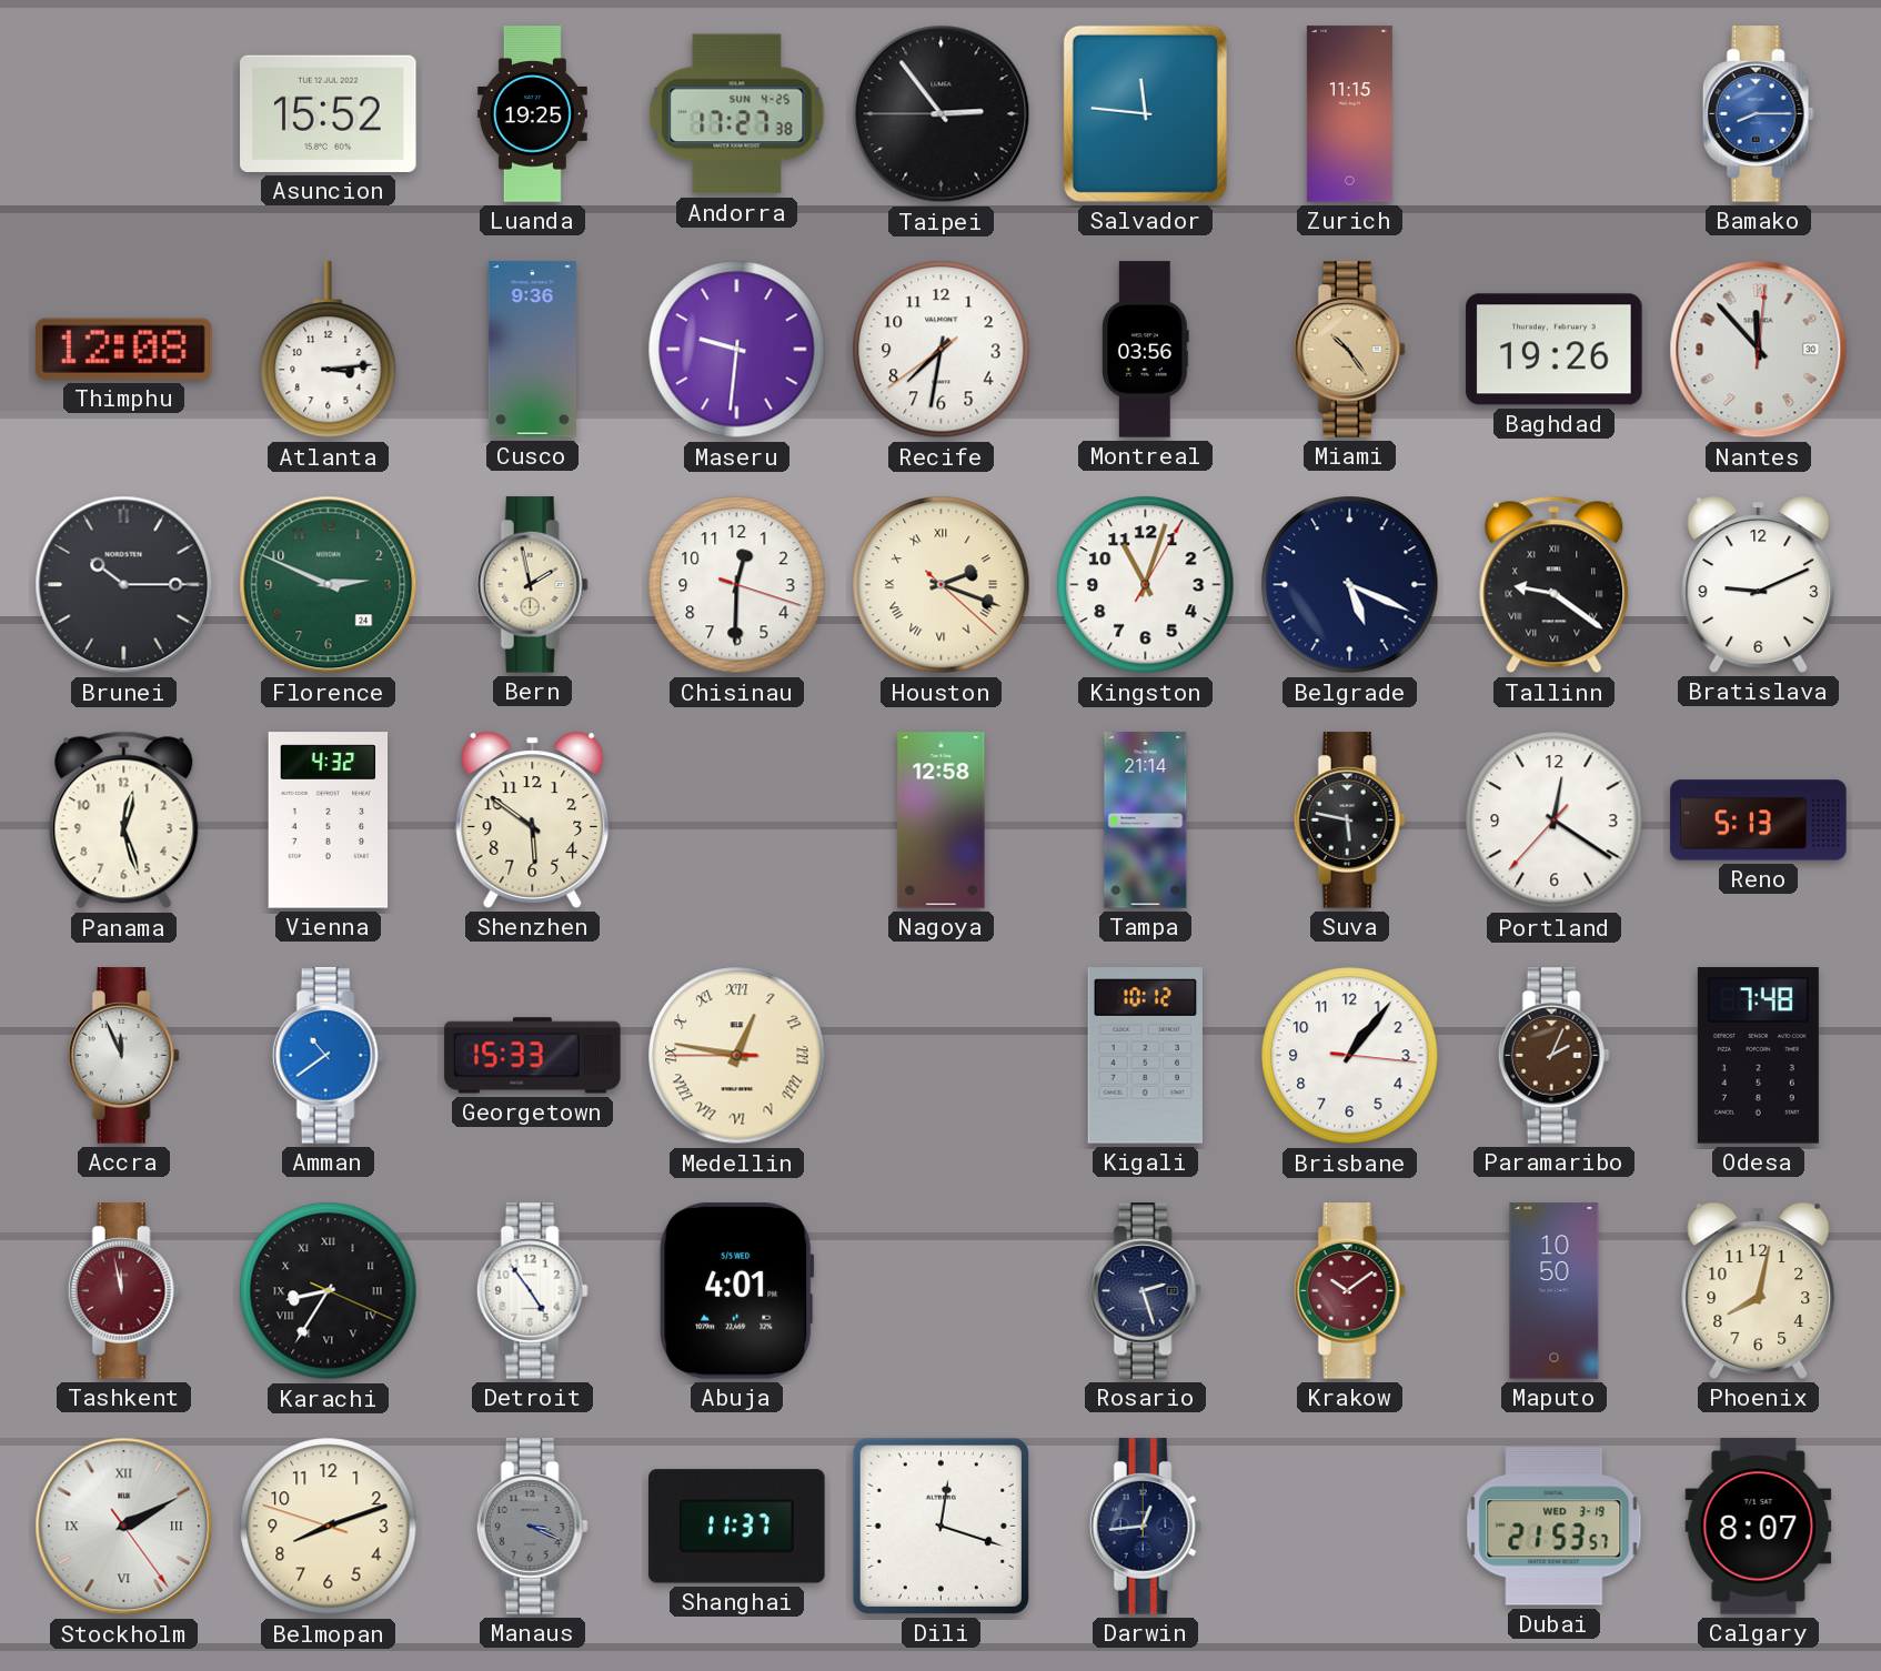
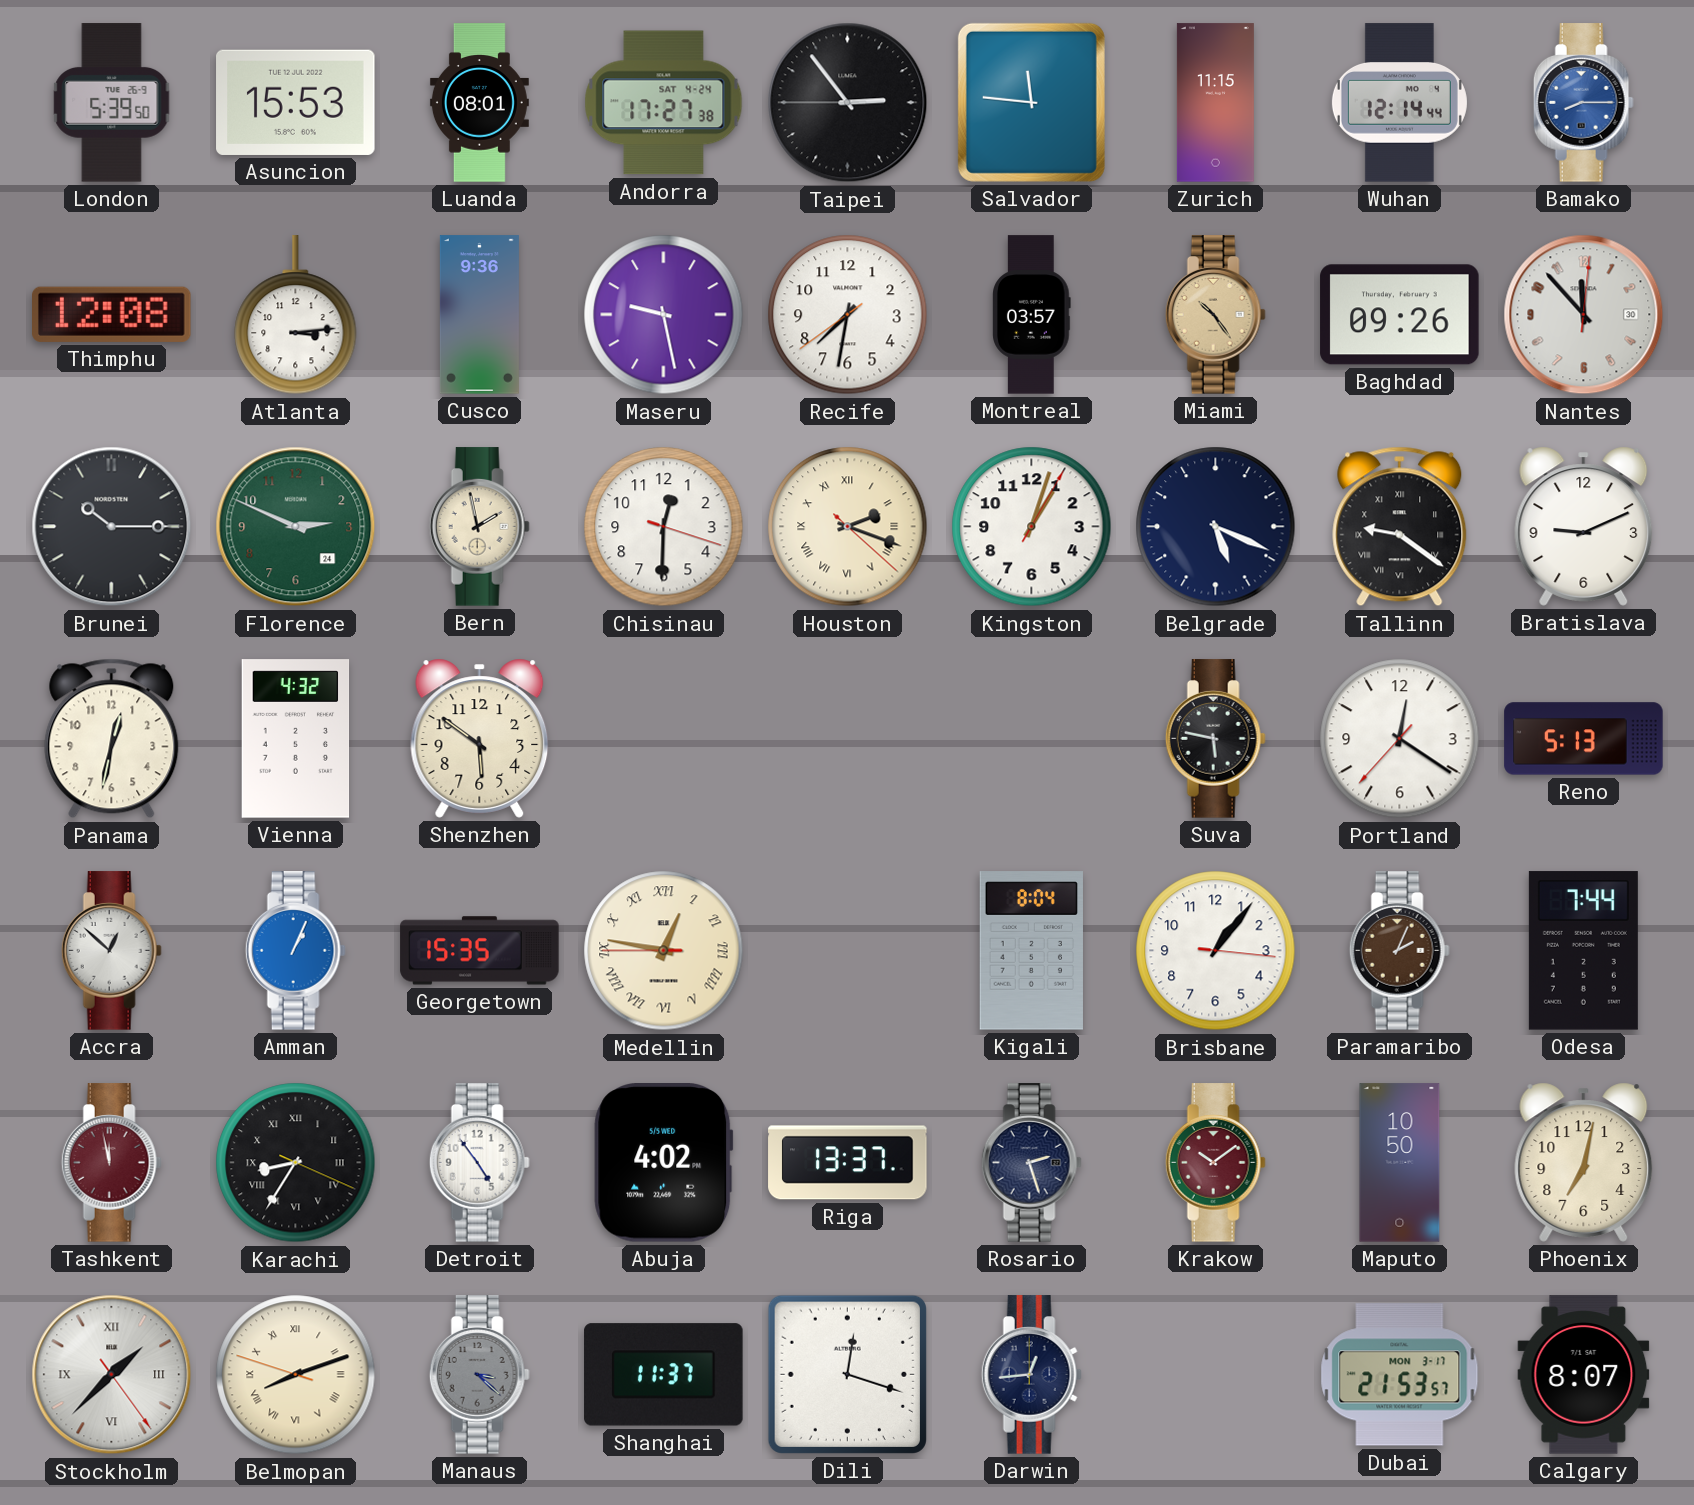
London: none -> 5:39 (112, 103)
Asuncion: 15:52 -> 15:53 (296, 102)
Luanda: 19:25 -> 08:01 (479, 103)
Andorra date: SUN 4-25 -> SAT 4-24 (664, 103)
Wuhan: none -> 12:14 (1399, 103)
Maseru: 9:31 -> 9:28 (664, 315)
Montreal: 03:56 -> 03:57 (1032, 315)
Baghdad: 19:26 -> 09:26 (1400, 315)
Kingston: 11:03 -> 1:03 (1032, 527)
Panama: 12:27 -> 12:32 (112, 739)
Nagoya: 12:58 -> none (942, 821)
Tampa: 21:14 -> none (1146, 821)
Accra: 11:56 -> 12:52 (111, 951)
Amman: 10:39 -> 1:04 (295, 951)
Georgetown: 15:33 -> 15:35 (480, 951)
Kigali: 10:12 -> 8:04 (1031, 951)
Odesa: 7:48 -> 7:44 (1583, 951)
Abuja: 4:01 -> 4:02 (664, 1163)
Riga: none -> 13:37 (848, 1163)
Phoenix: 8:02 -> 7:02 (1584, 1162)
Stockholm: 2:10 -> 1:37 (112, 1375)
Belmopan numerals: Arabic -> Roman (296, 1375)
Manaus: 3:19 -> 3:22 (479, 1375)
Dubai date: WED 3-19 -> MON 3-17 (1400, 1375)
